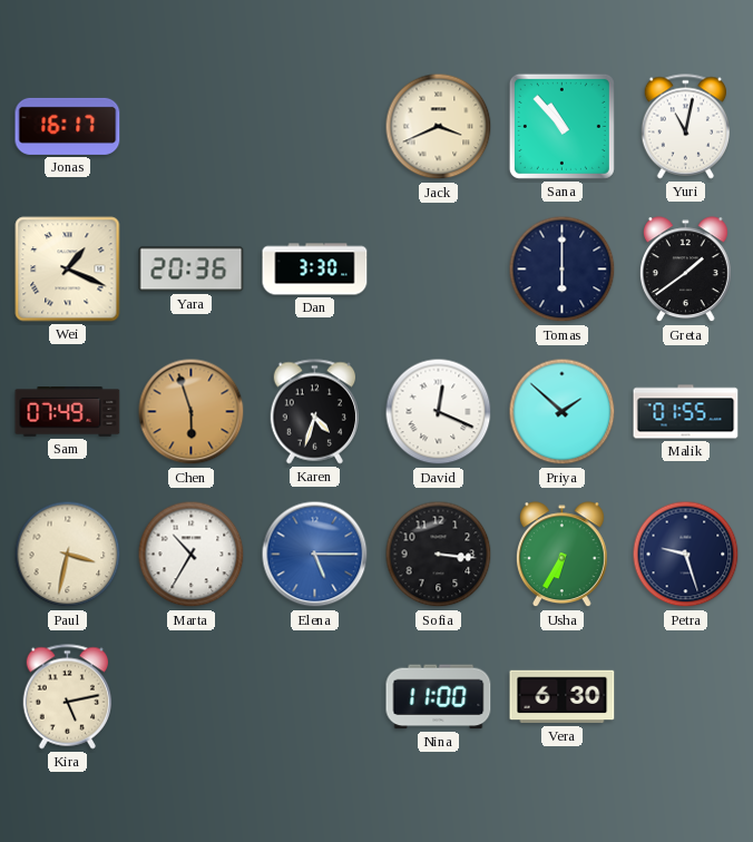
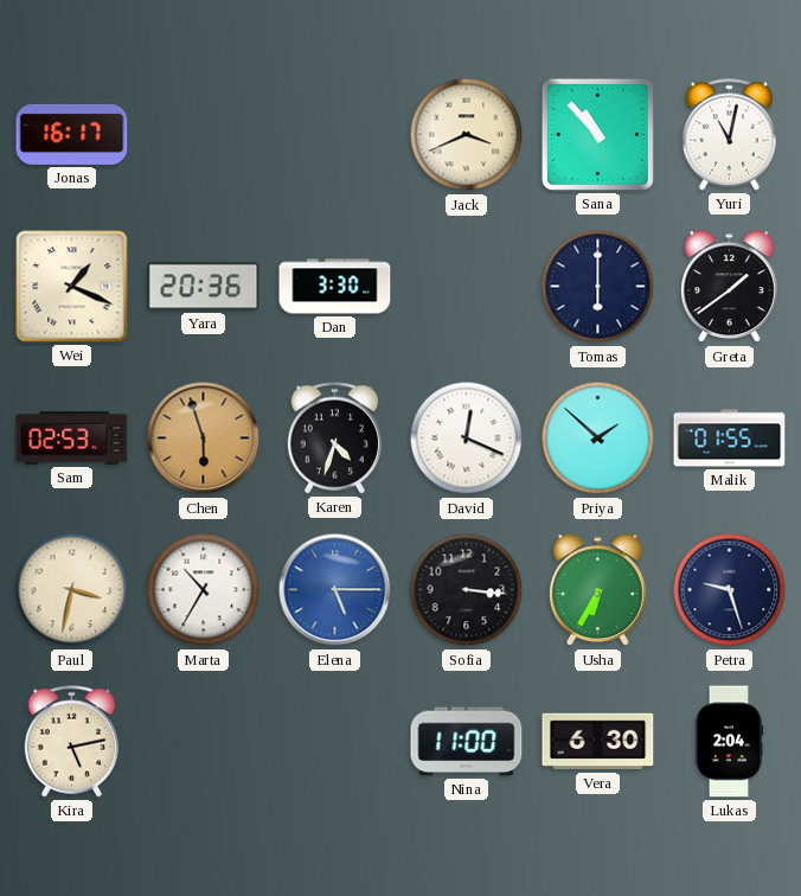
Sam: 07:49 -> 02:53 (72, 439)
Lukas: none -> 2:04 (729, 742)
